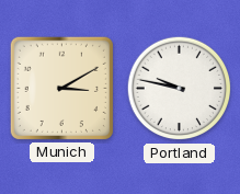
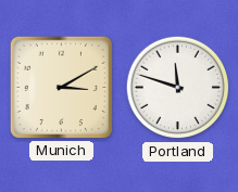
Portland: 9:47 -> 11:48 (178, 88)
